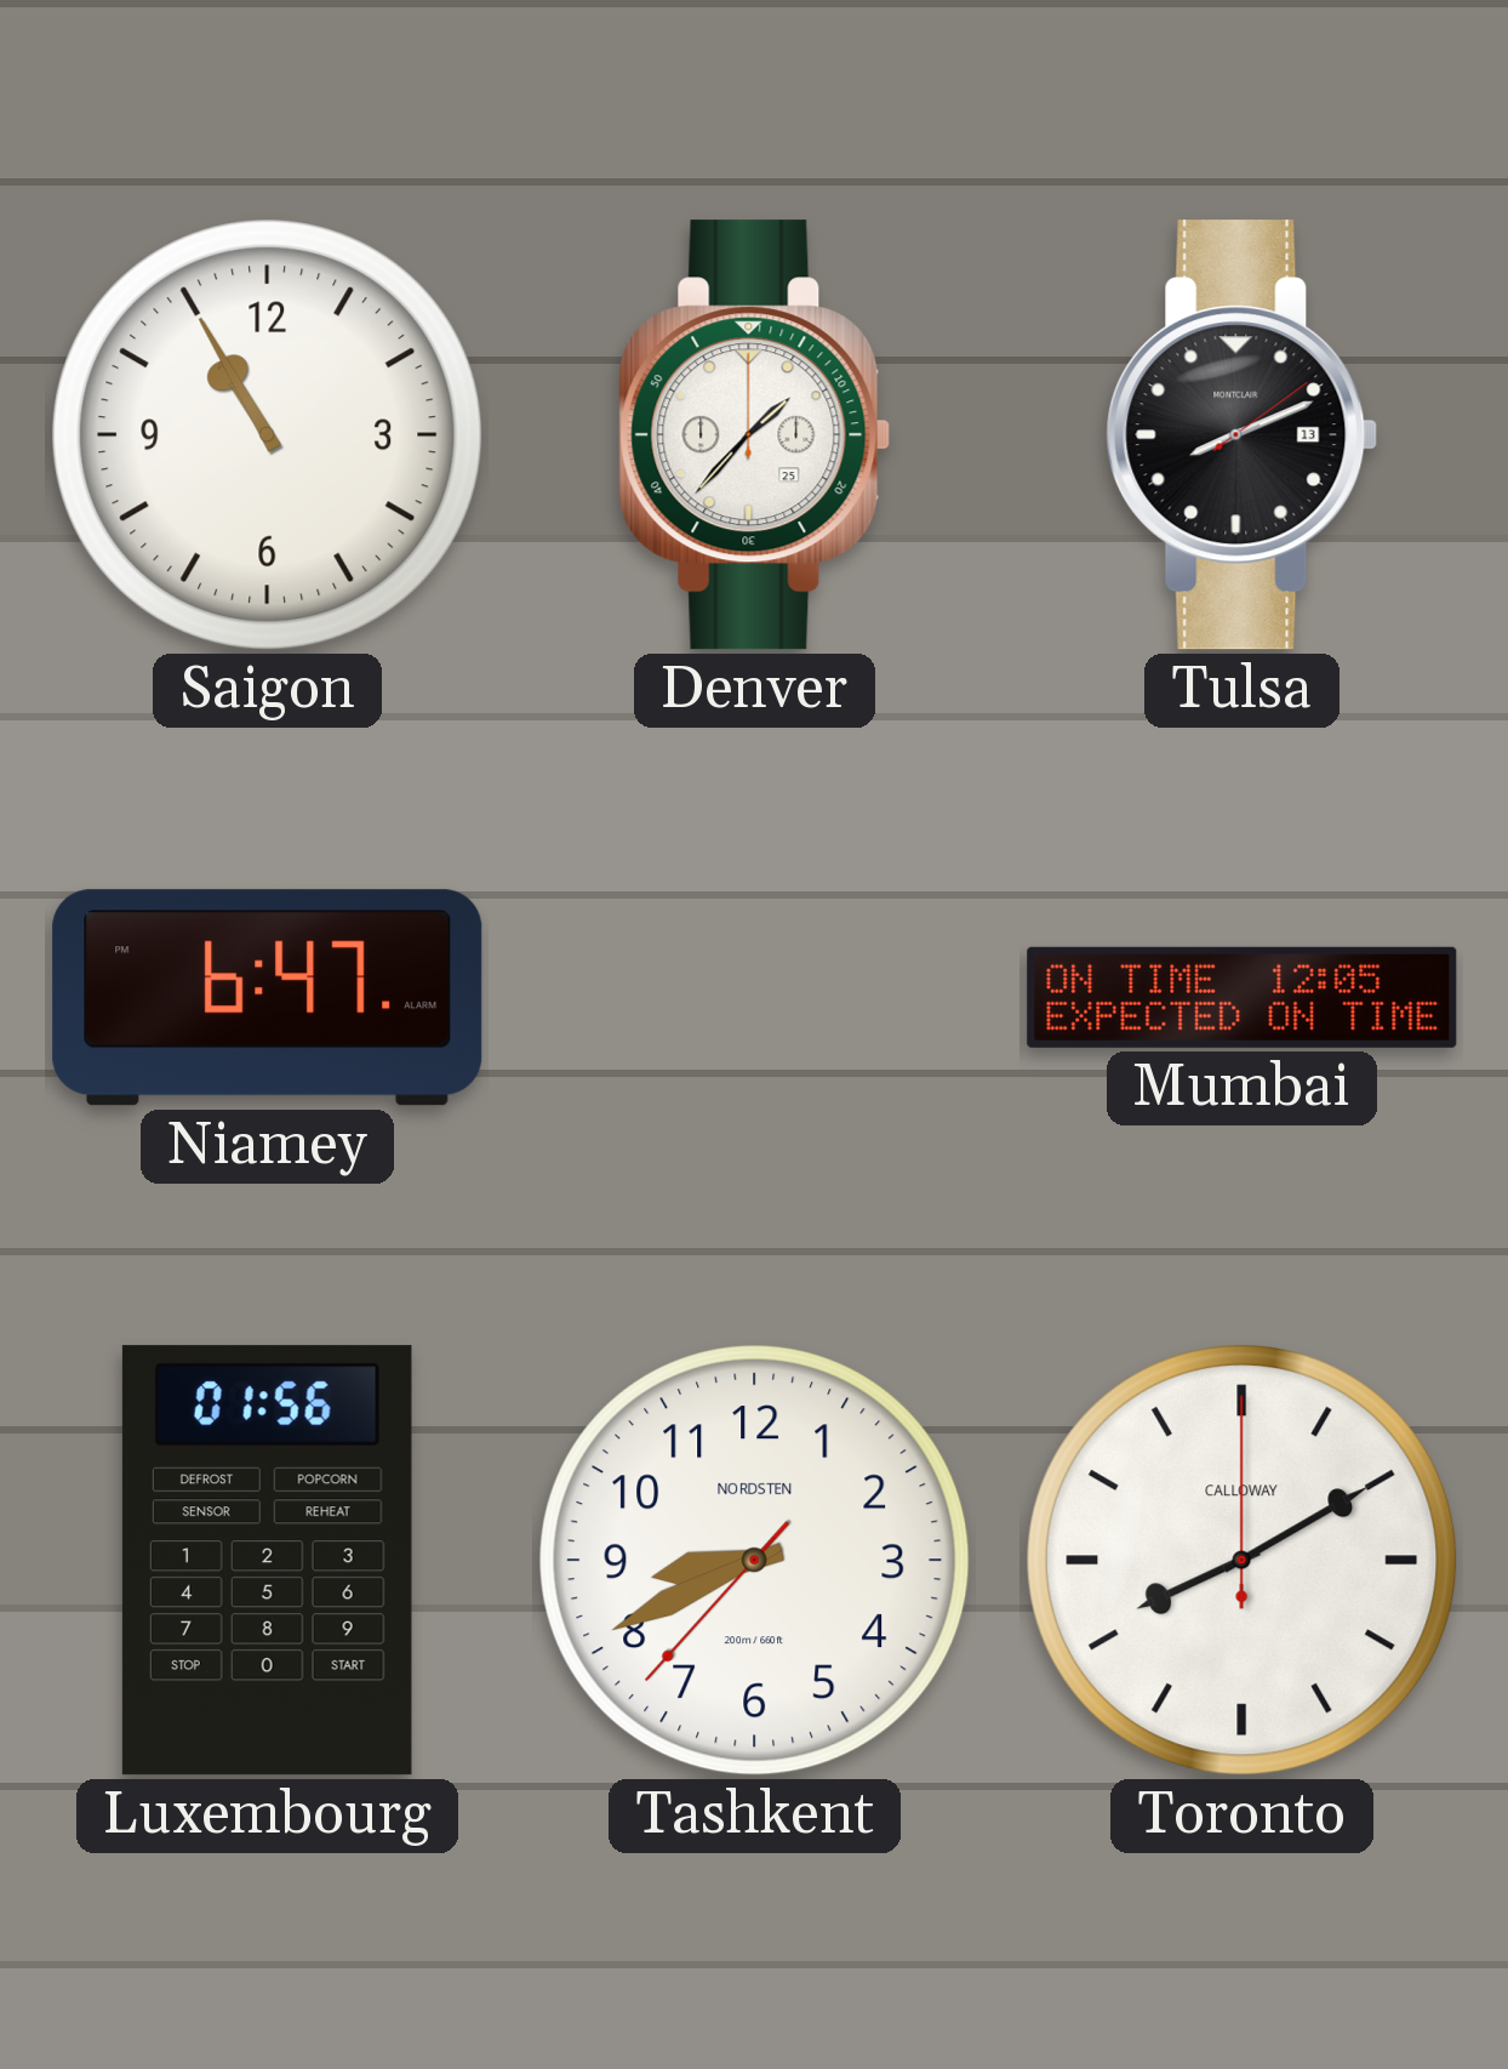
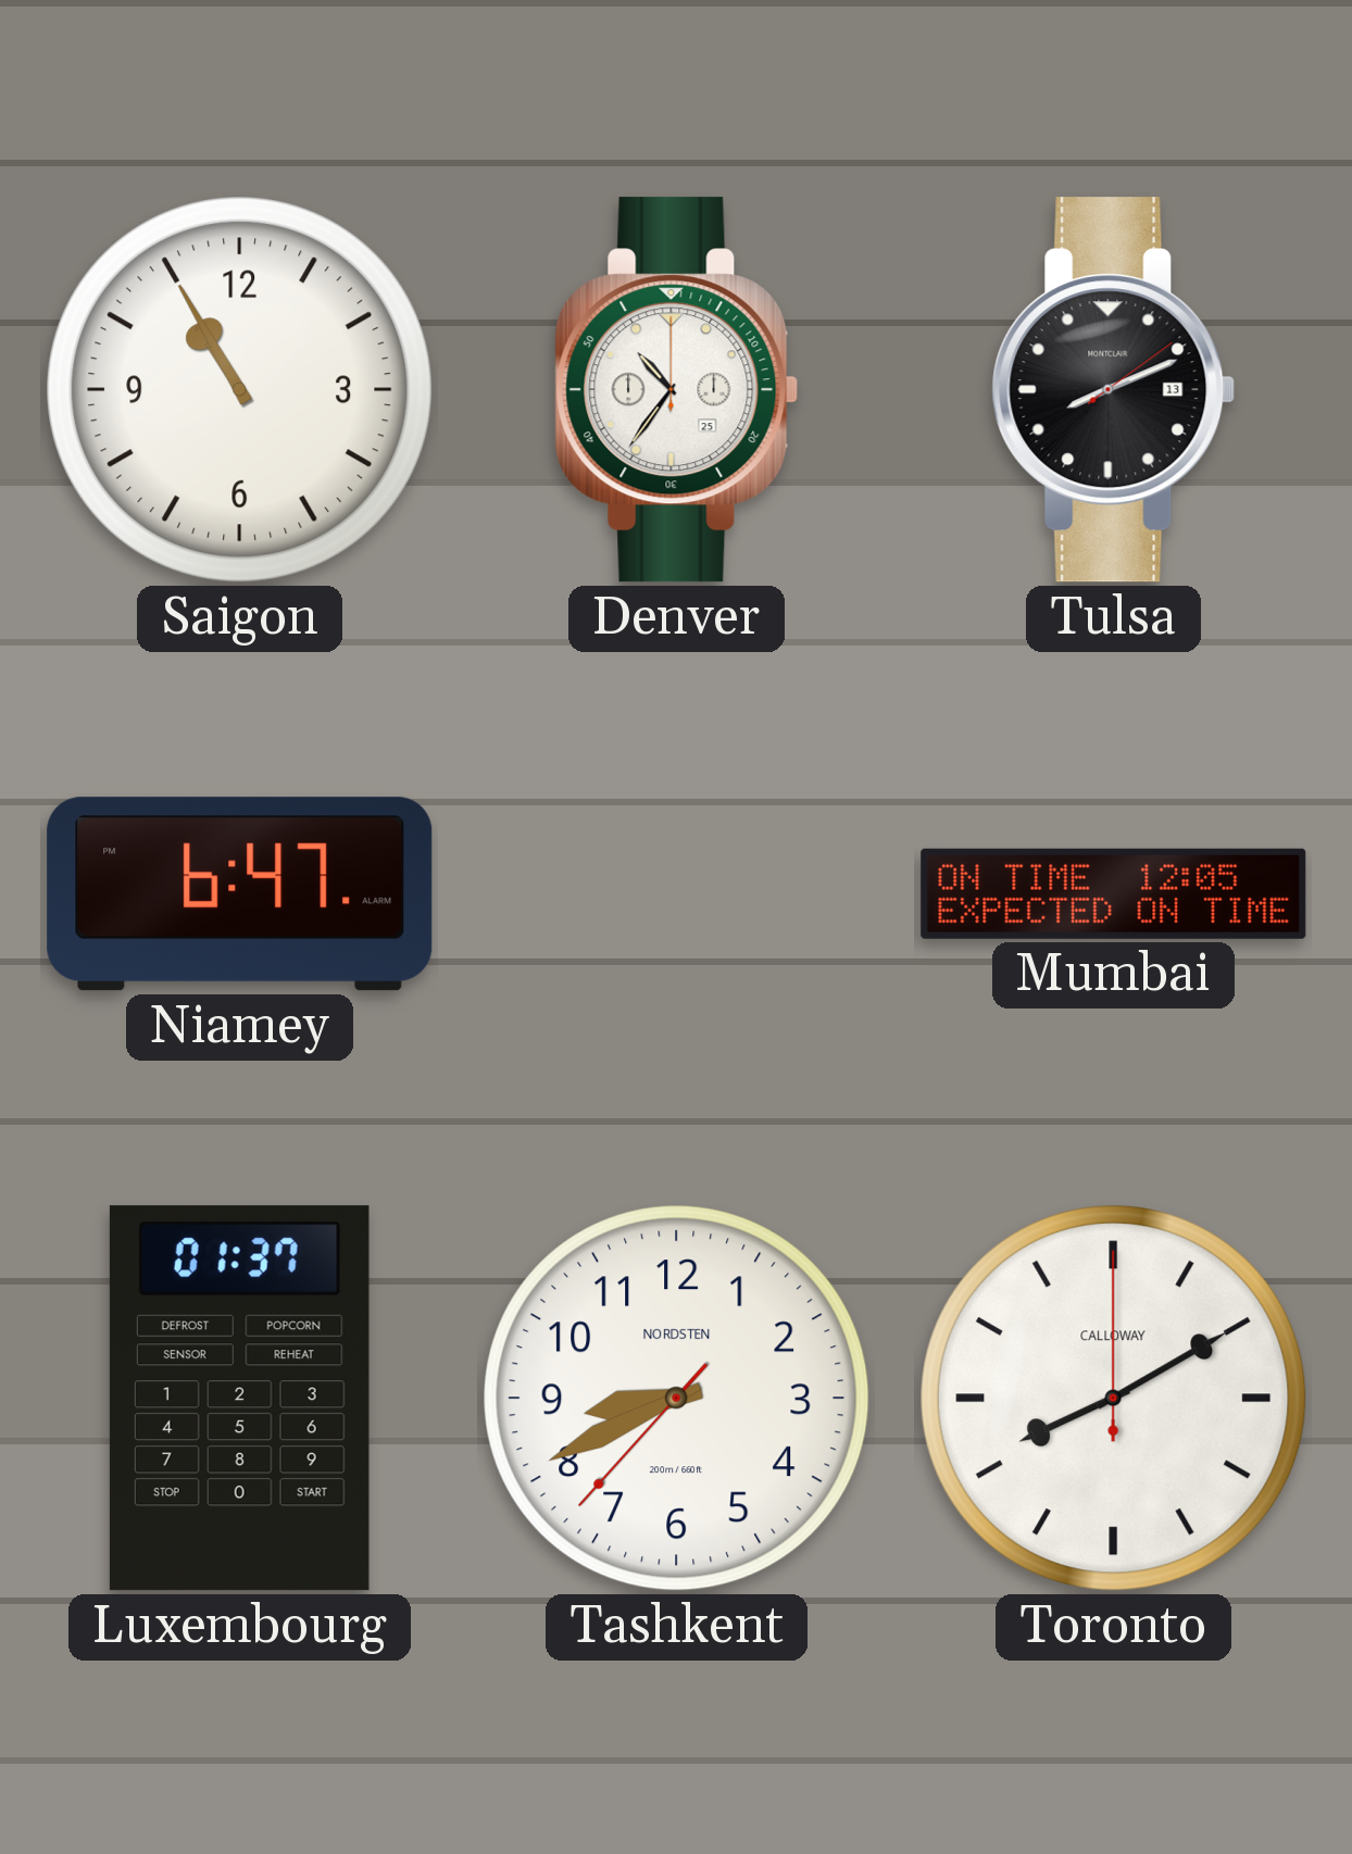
Denver: 1:37 -> 10:36 (677, 390)
Luxembourg: 01:56 -> 01:37 (239, 1399)
